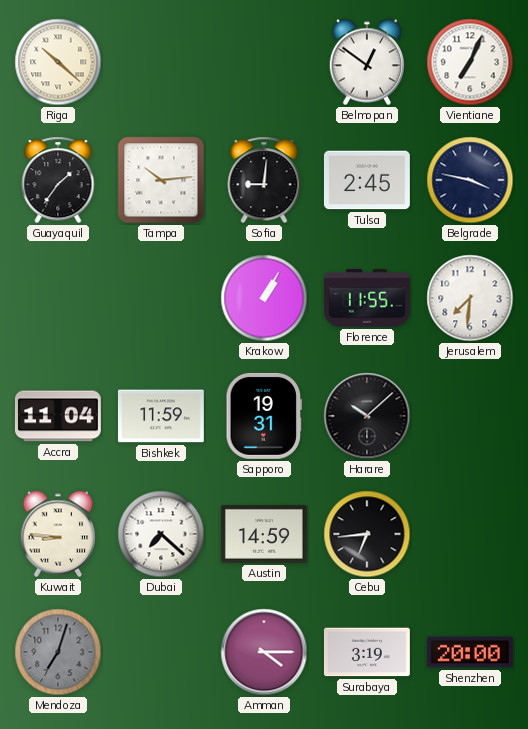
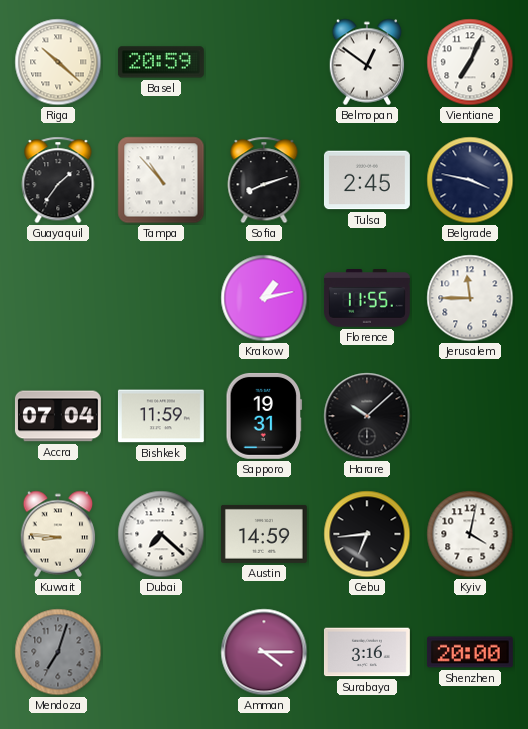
Basel: none -> 20:59 (161, 62)
Tampa: 10:14 -> 10:53 (161, 180)
Sofia: 9:01 -> 8:12 (264, 180)
Krakow: 1:05 -> 1:13 (264, 298)
Jerusalem: 7:31 -> 11:45 (470, 298)
Accra: 11:04 -> 07:04 (58, 416)
Kyiv: none -> 4:02 (470, 534)
Surabaya: 3:19 -> 3:16 (367, 652)
